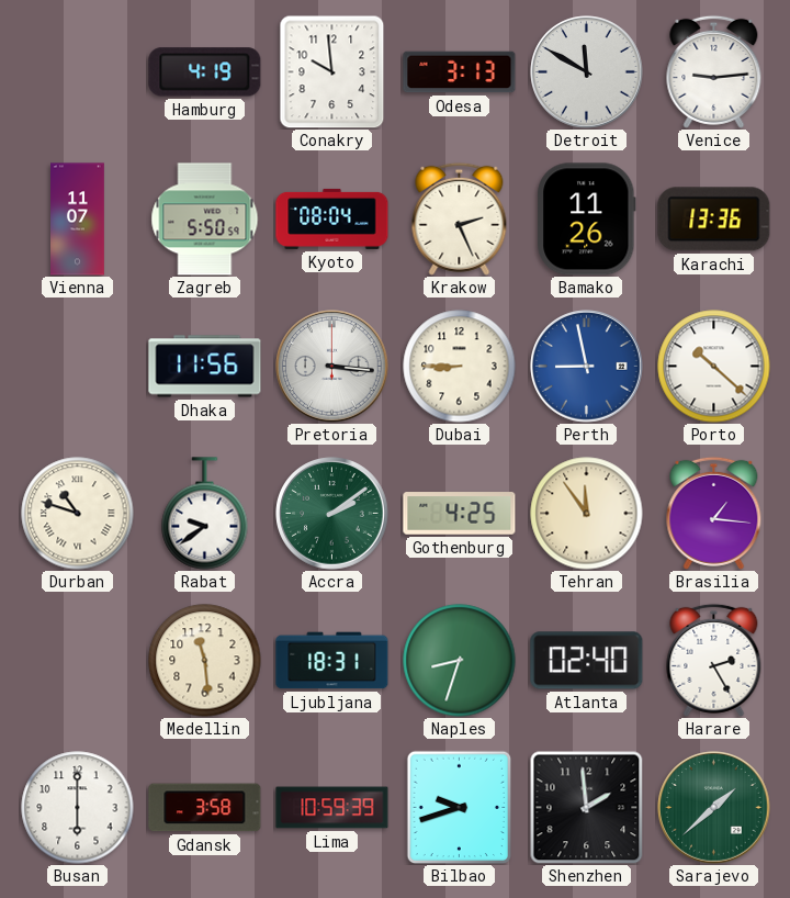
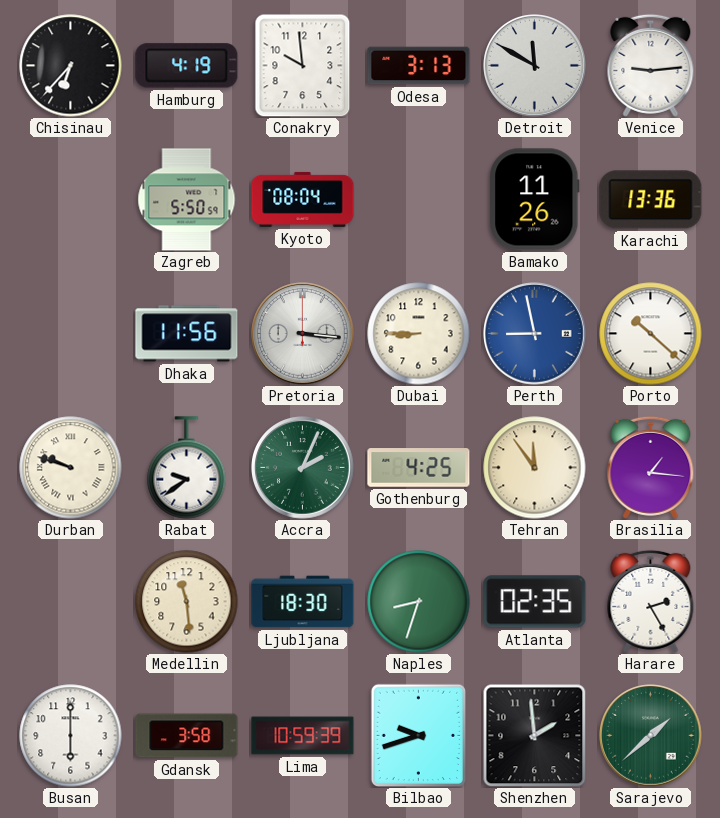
Chisinau: none -> 6:37 (71, 66)
Vienna: 11:07 -> none (78, 220)
Krakow: 2:26 -> none (460, 218)
Durban: 10:48 -> 9:48 (71, 468)
Accra: 2:09 -> 2:04 (303, 468)
Ljubljana: 18:31 -> 18:30 (303, 602)
Atlanta: 02:40 -> 02:35 (535, 602)
